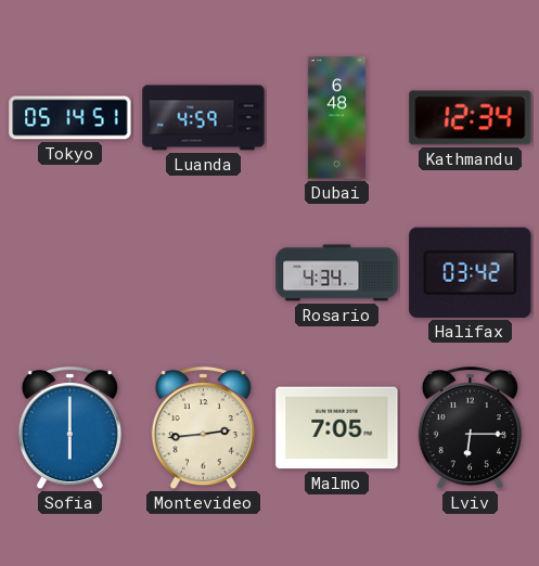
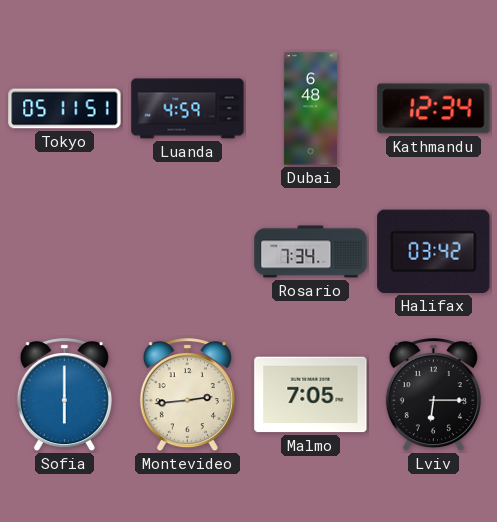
Tokyo: 05:14 -> 05:11 (65, 109)
Rosario: 4:34 -> 7:34 (311, 252)
